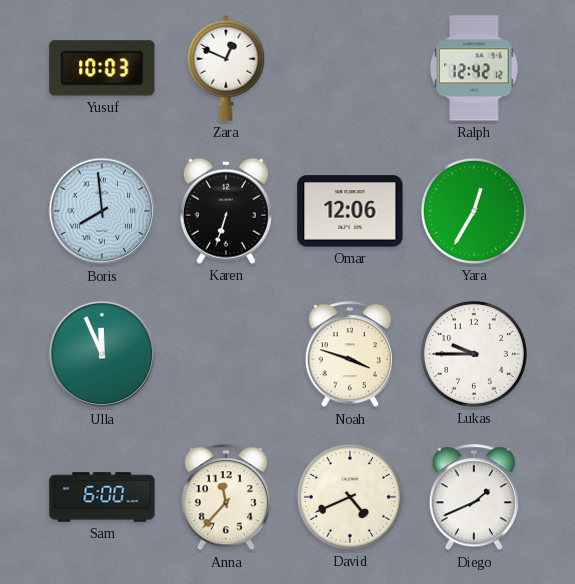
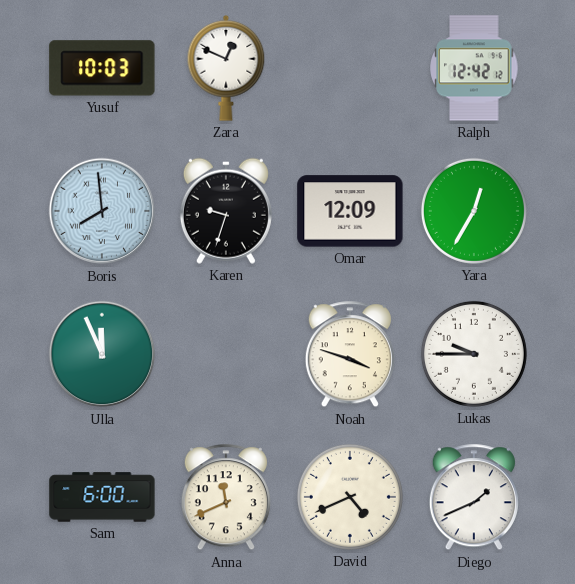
Karen: 6:33 -> 9:33 (226, 211)
Omar: 12:06 -> 12:09 (350, 211)
Anna: 11:37 -> 11:41 (226, 498)
